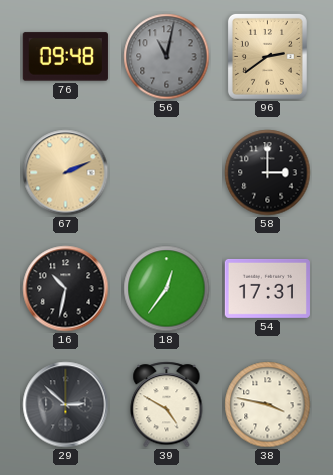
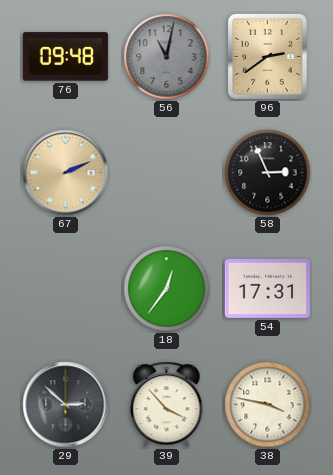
58: 3:00 -> 2:56 (268, 173)
16: 10:32 -> none (66, 289)
39: 4:50 -> 3:53 (167, 405)
